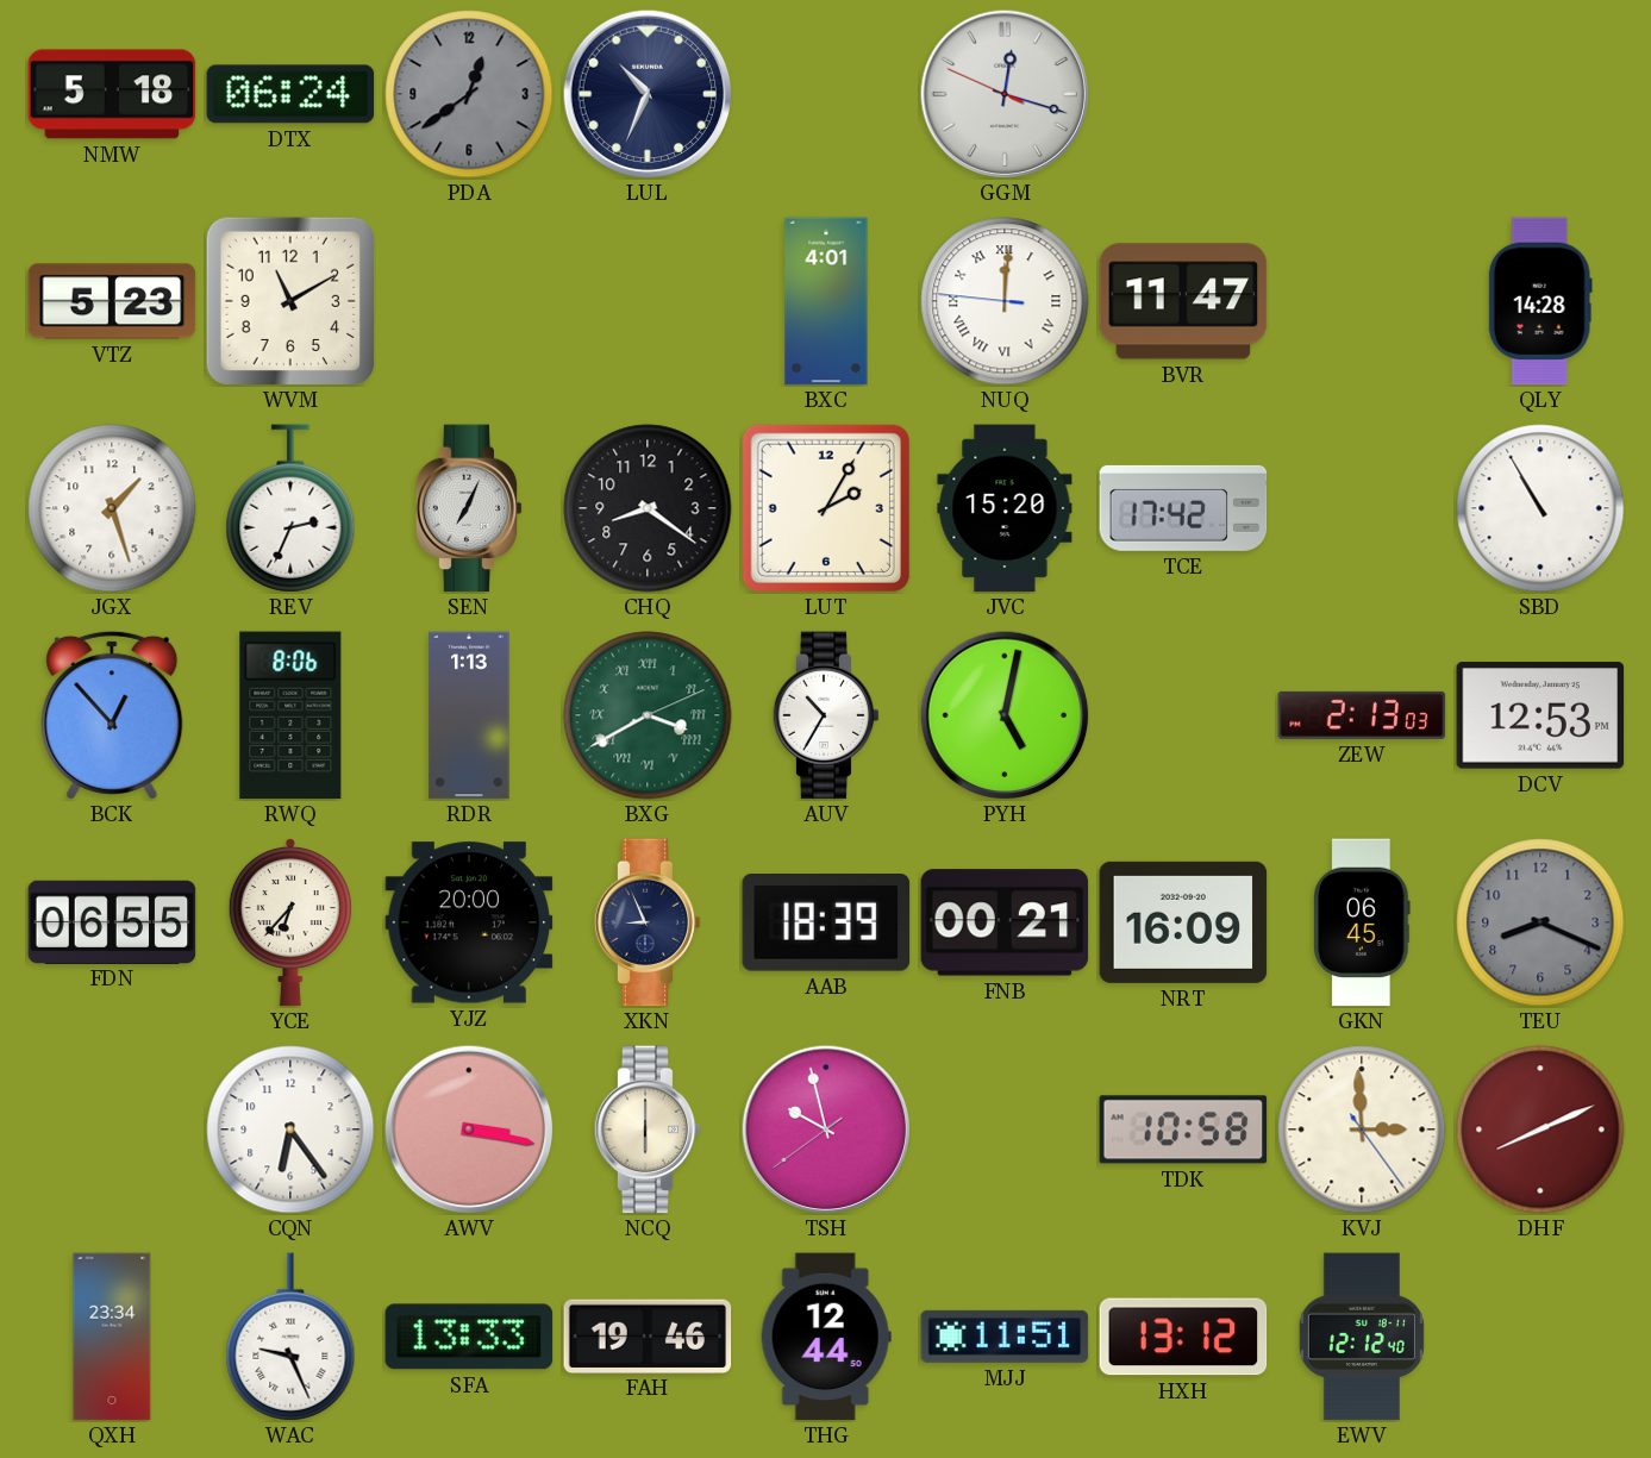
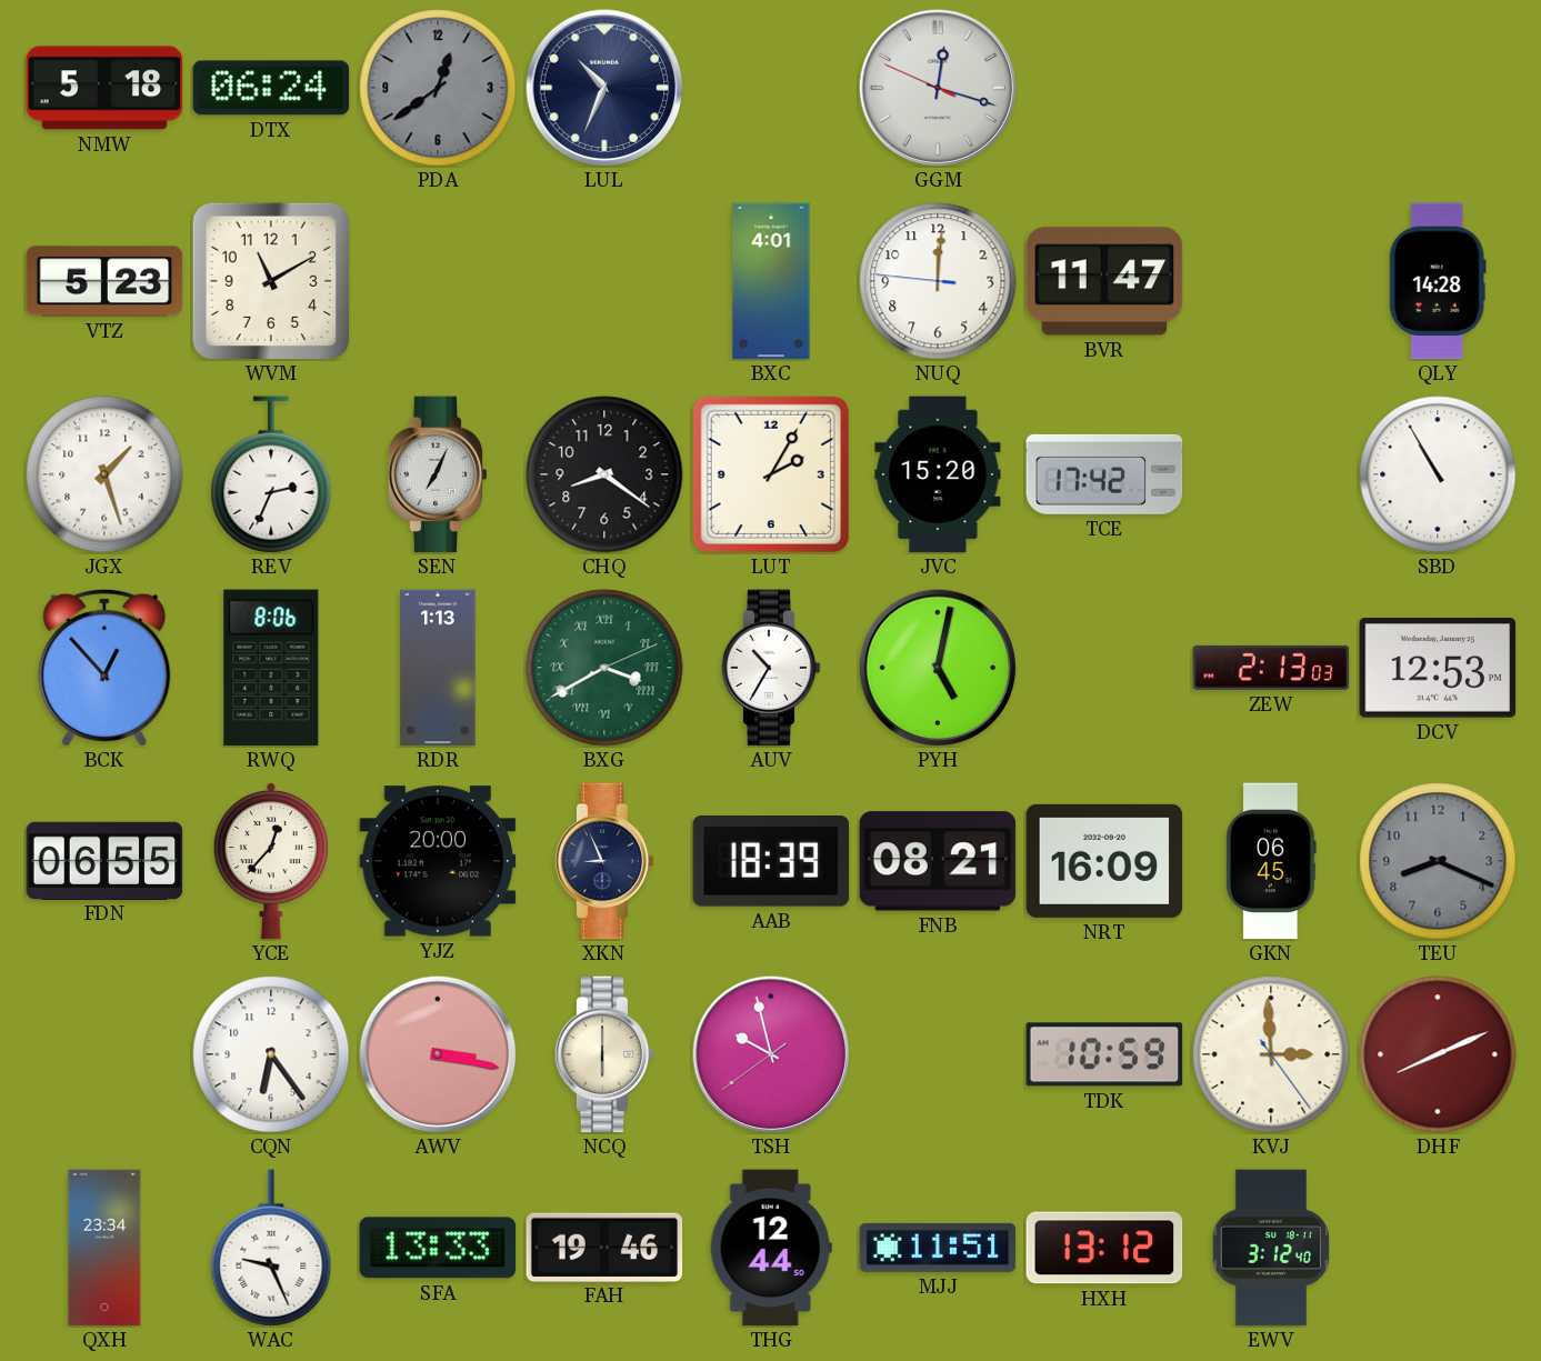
NUQ numerals: Roman -> Arabic (938, 281)
YCE: 6:37 -> 12:37 (271, 861)
FNB: 00:21 -> 08:21 (938, 861)
TDK: 10:58 -> 10:59 (1104, 1054)
EWV: 12:12 -> 3:12 (1271, 1248)
